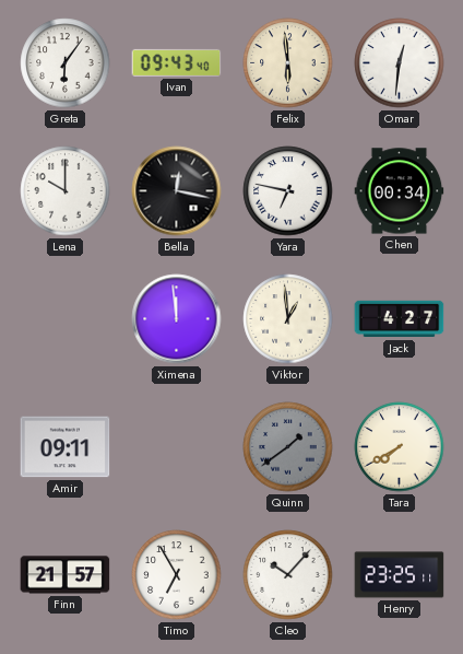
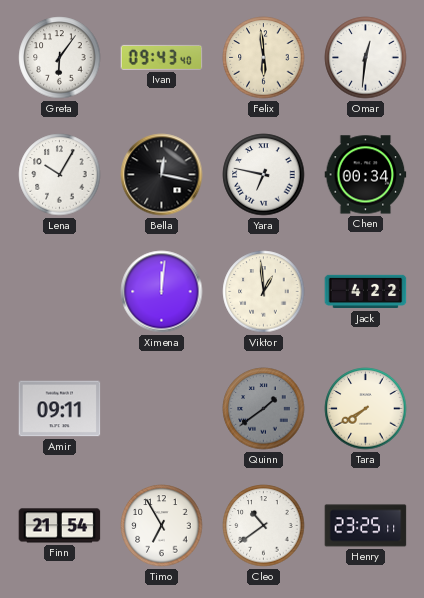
Lena: 10:00 -> 10:05 (60, 175)
Ximena: 11:59 -> 12:01 (162, 292)
Jack: 4:27 -> 4:22 (366, 292)
Finn: 21:57 -> 21:54 (60, 526)
Cleo: 10:07 -> 10:39 (264, 526)
